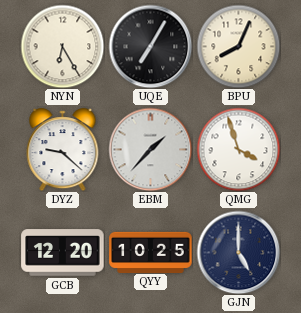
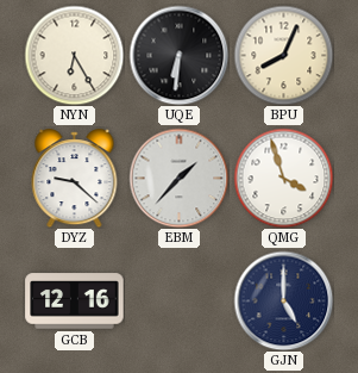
UQE: 7:05 -> 6:31 (178, 55)
GCB: 12:20 -> 12:16 (75, 301)
QYY: 10:25 -> none (151, 252)
